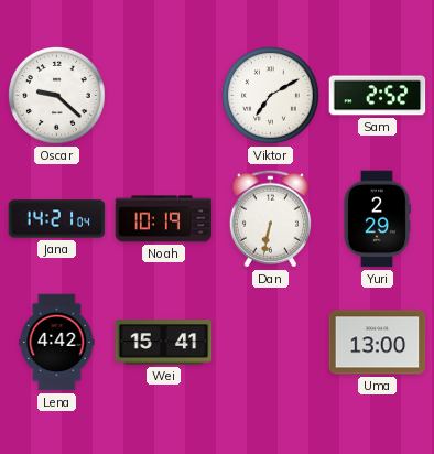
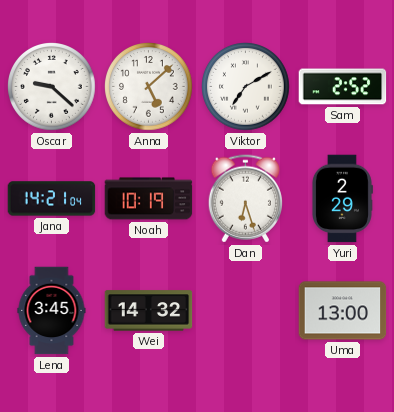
Anna: none -> 5:08 (149, 87)
Dan: 6:32 -> 6:27 (245, 199)
Lena: 4:42 -> 3:45 (52, 311)
Wei: 15:41 -> 14:32 (149, 311)
